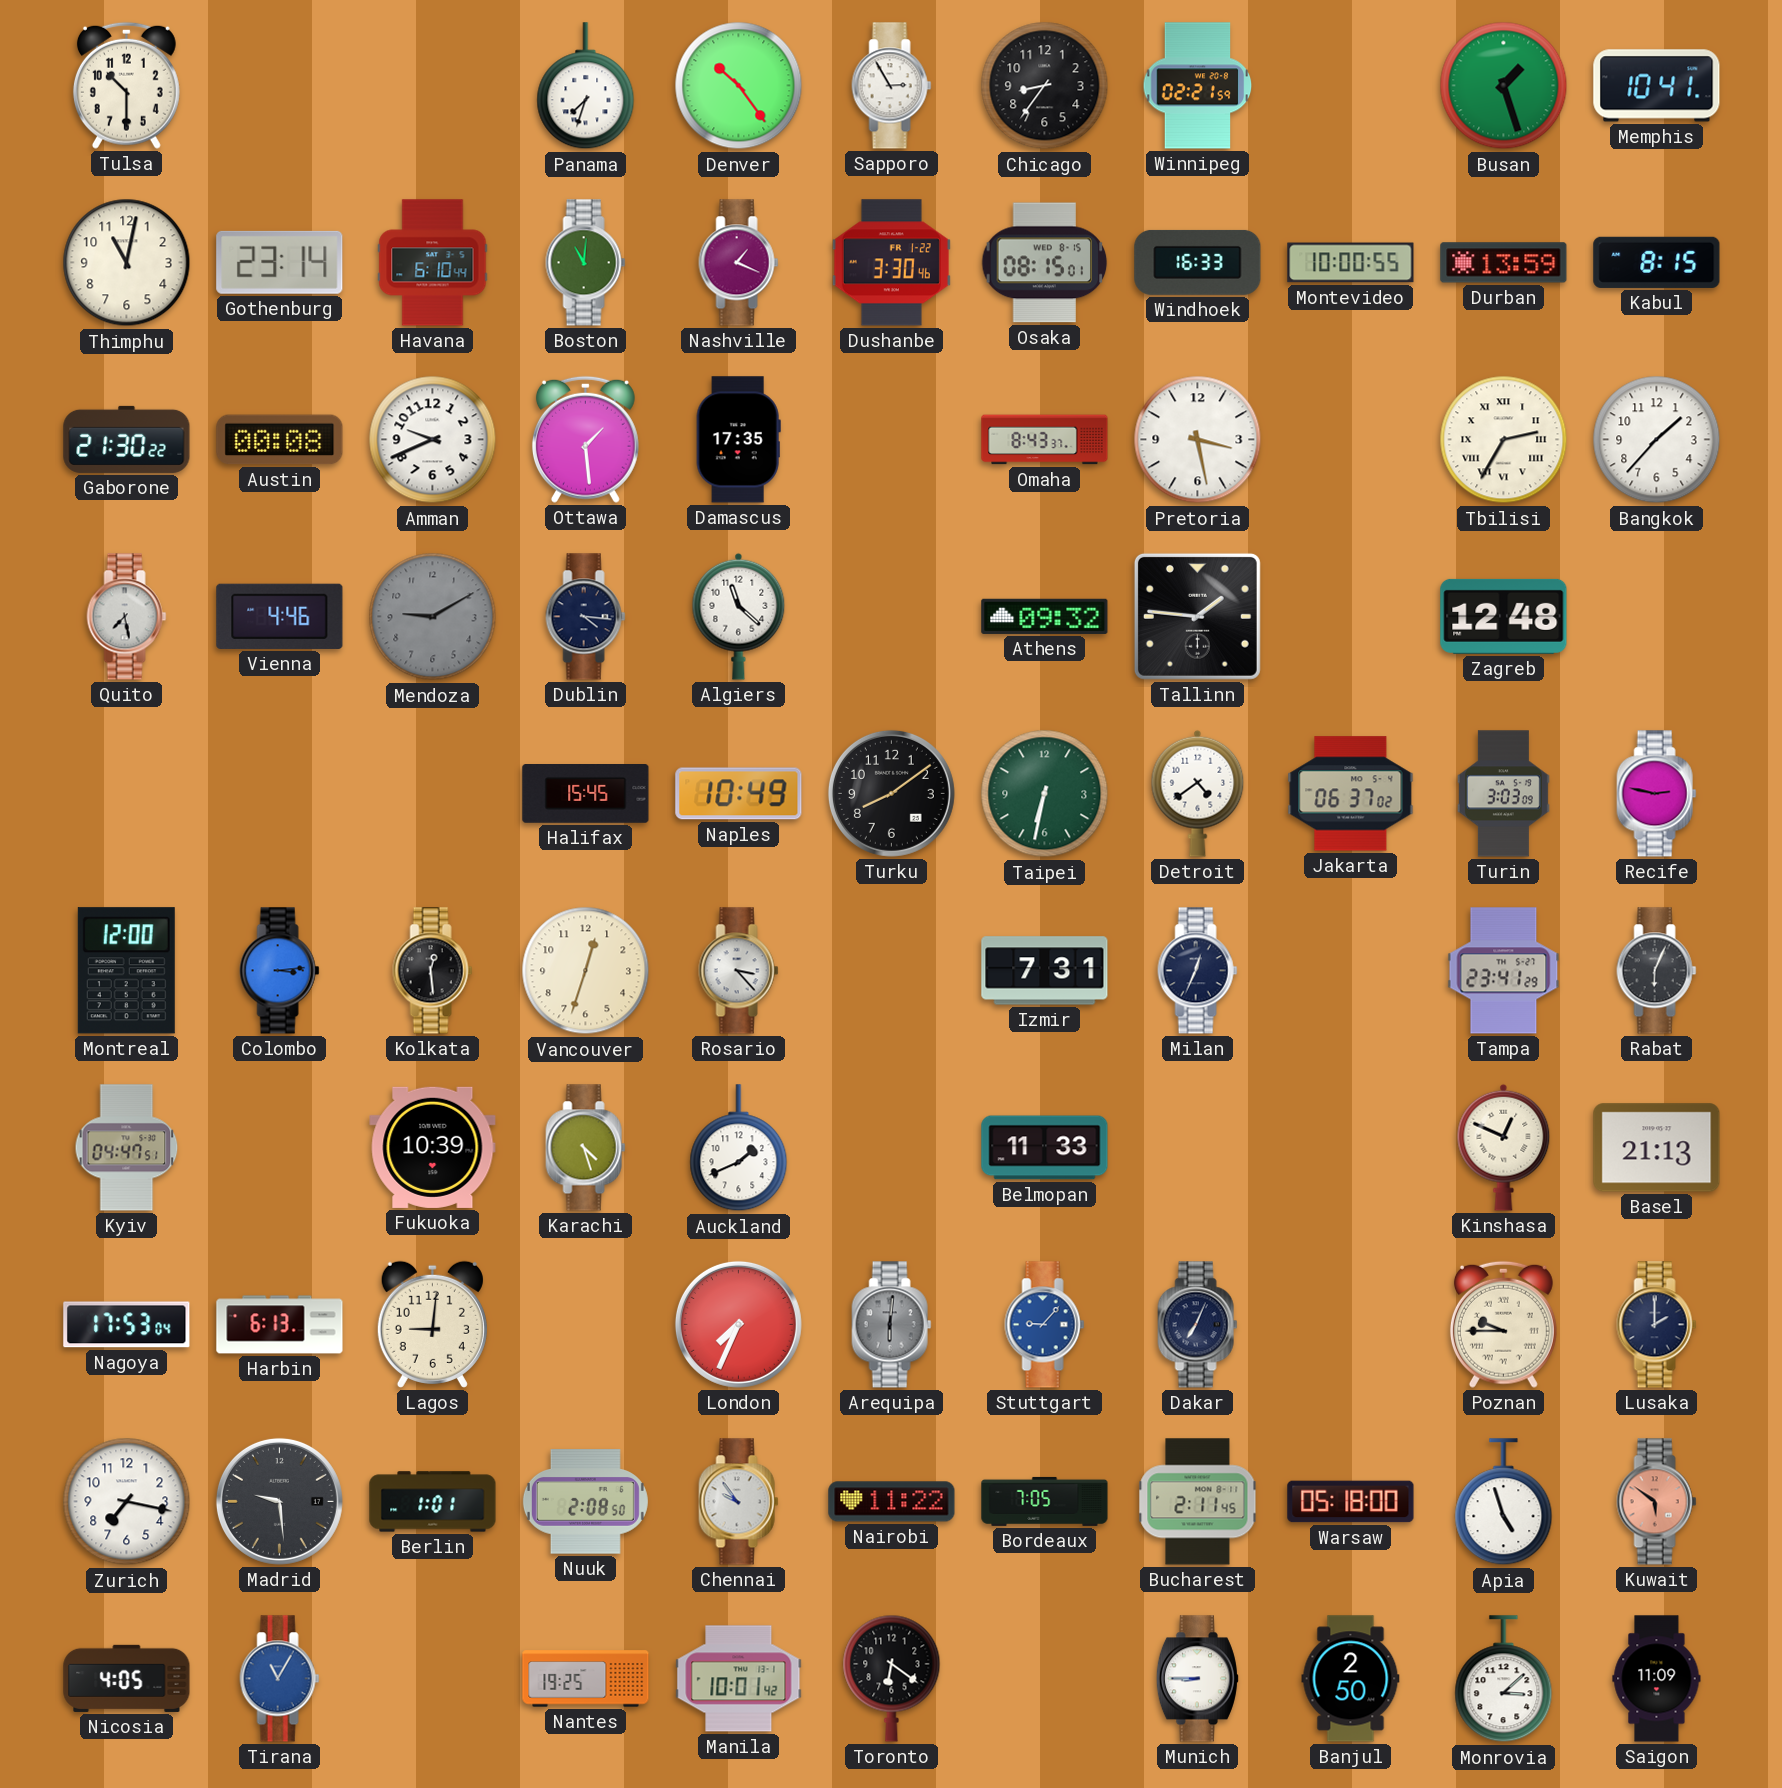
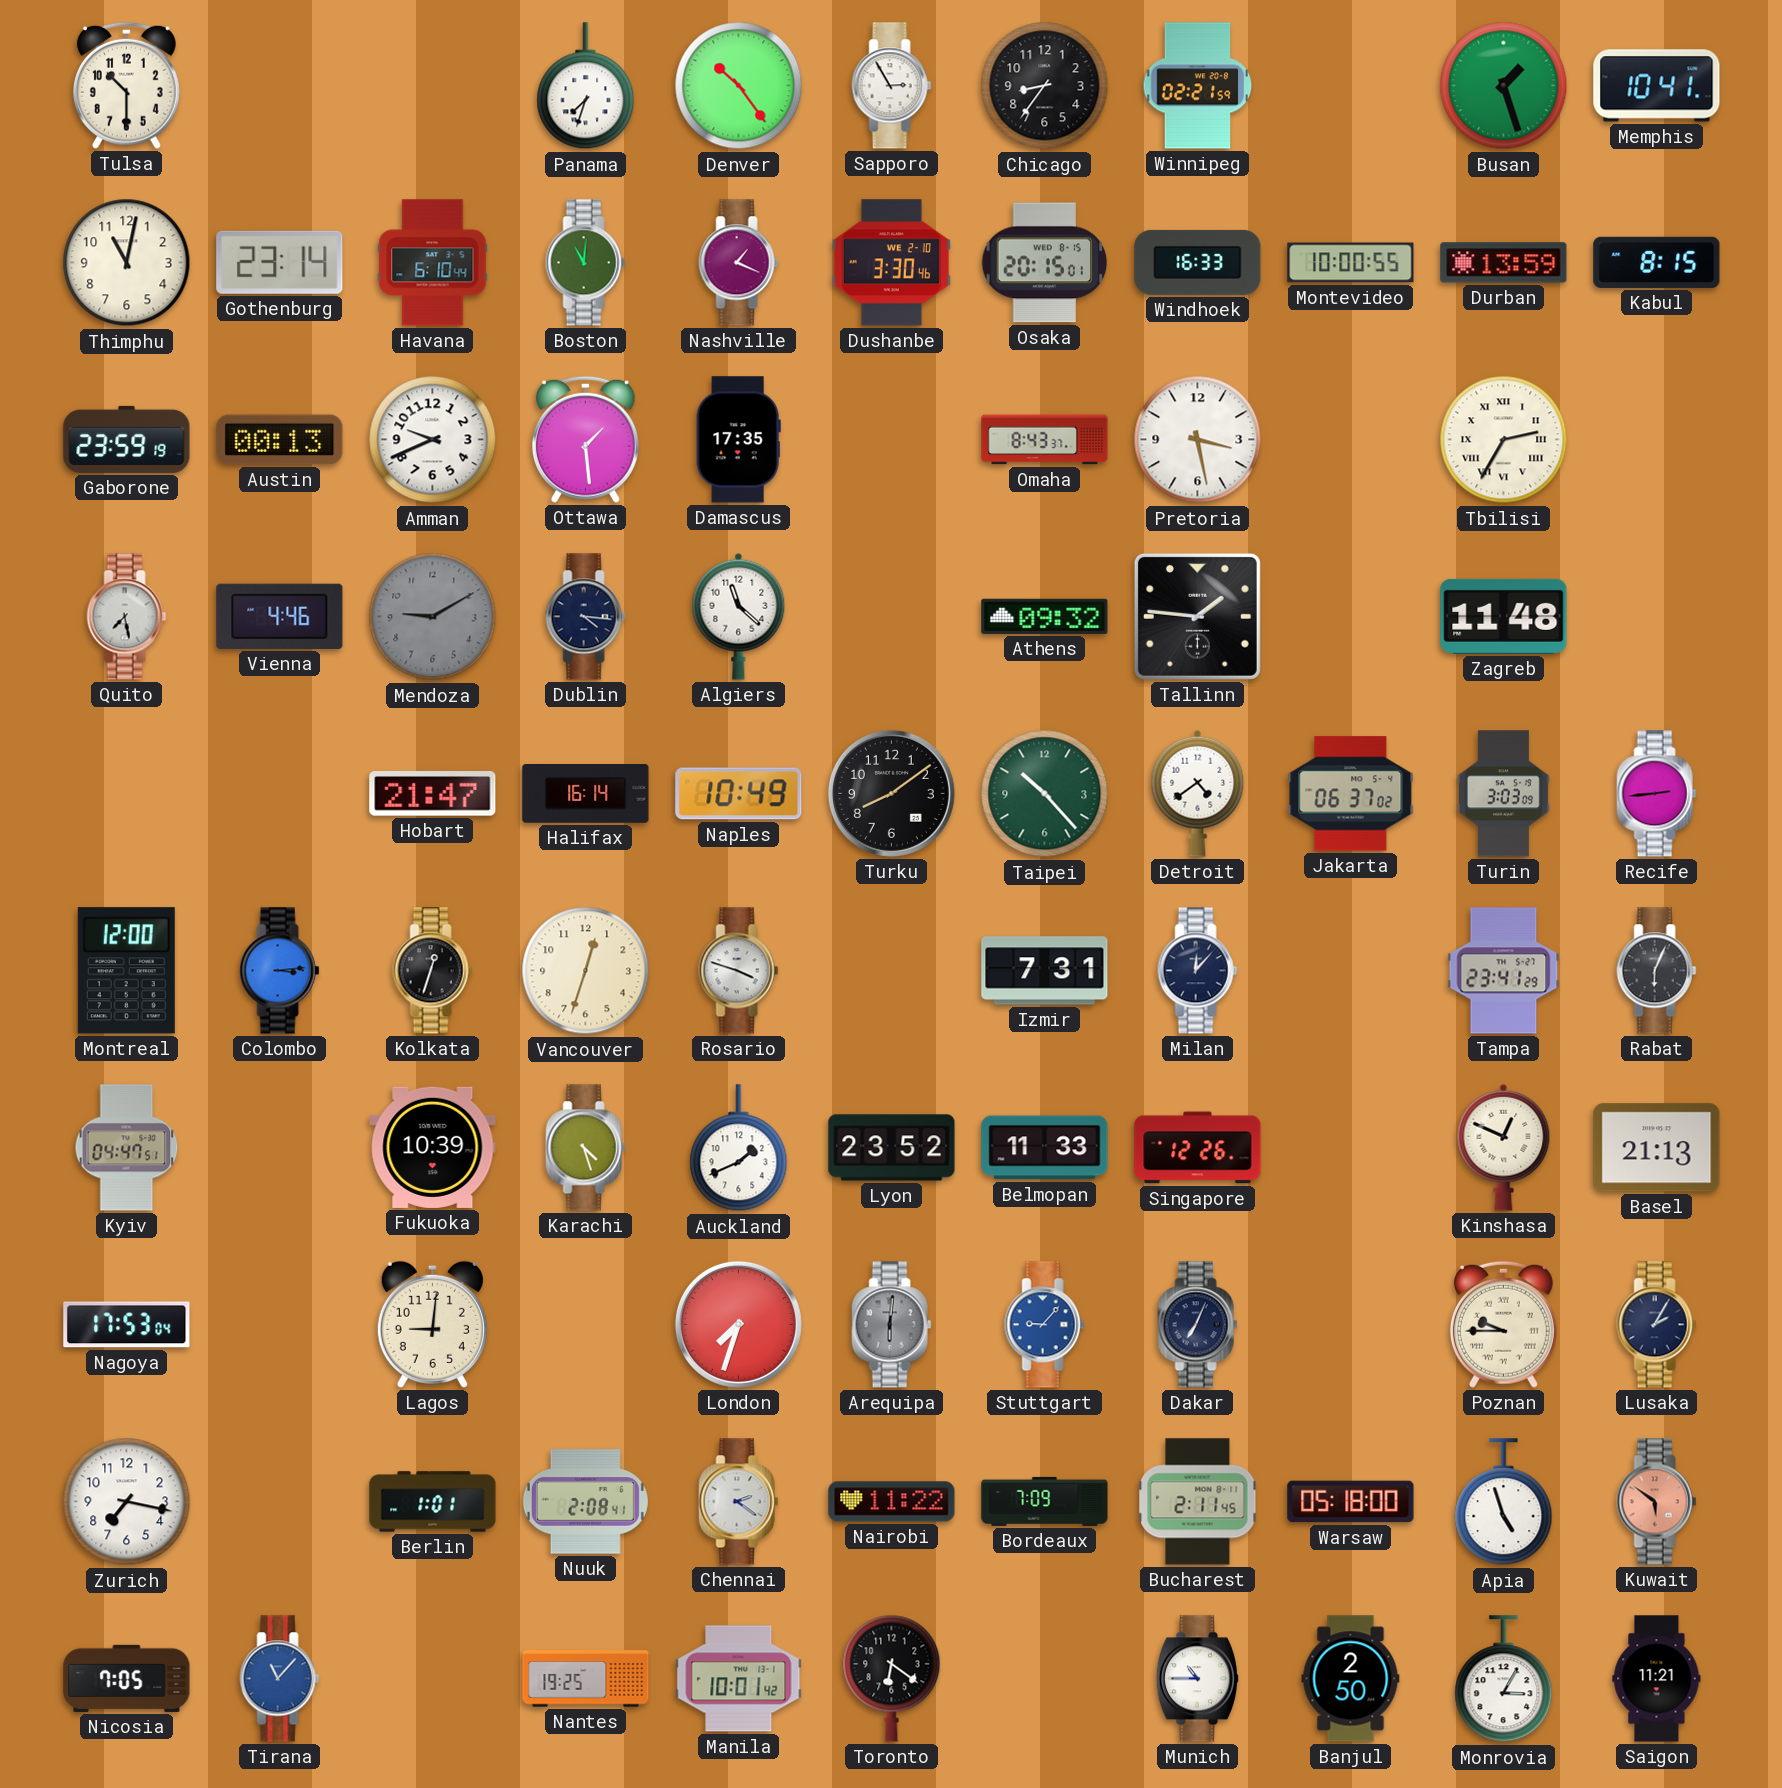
Dushanbe date: FR 1-22 -> WE 2-10 (891, 263)
Osaka: 08:15 -> 20:15 (1045, 263)
Gaborone: 21:30 -> 23:59 (127, 439)
Austin: 00:08 -> 00:13 (280, 440)
Bangkok: 1:37 -> none (1657, 440)
Zagreb: 12:48 -> 11:48 (1504, 616)
Hobart: none -> 21:47 (433, 794)
Halifax: 15:45 -> 16:14 (586, 794)
Taipei: 6:32 -> 10:23 (1045, 794)
Recife: 2:47 -> 2:44 (1657, 794)
Kolkata: 12:29 -> 12:33 (433, 971)
Rosario: 3:23 -> 3:48 (739, 971)
Milan: 12:34 -> 12:07 (1198, 971)
Lyon: none -> 23:52 (892, 1148)
Singapore: none -> 12:26 (1198, 1148)
Harbin: 6:13 -> none (280, 1325)
London: 7:34 -> 7:33 (738, 1324)
Lusaka: 2:00 -> 2:05 (1657, 1325)
Madrid: 9:29 -> none (279, 1501)
Nuuk: 2:08:50 -> 2:08:41 (585, 1502)
Chennai: 9:54 -> 2:21 (739, 1502)
Bordeaux: 7:05 -> 7:09 (1045, 1501)
Nicosia: 4:05 -> 7:05 (127, 1678)
Tirana: 11:05 -> 11:07 (280, 1679)
Munich: 8:45 -> 10:45 (1197, 1679)
Monrovia: 3:08 -> 3:05 (1504, 1679)
Saigon: 11:09 -> 11:21 (1657, 1679)
